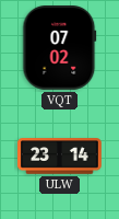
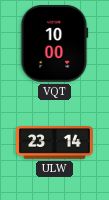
VQT: 07:02 -> 10:00 (55, 44)
